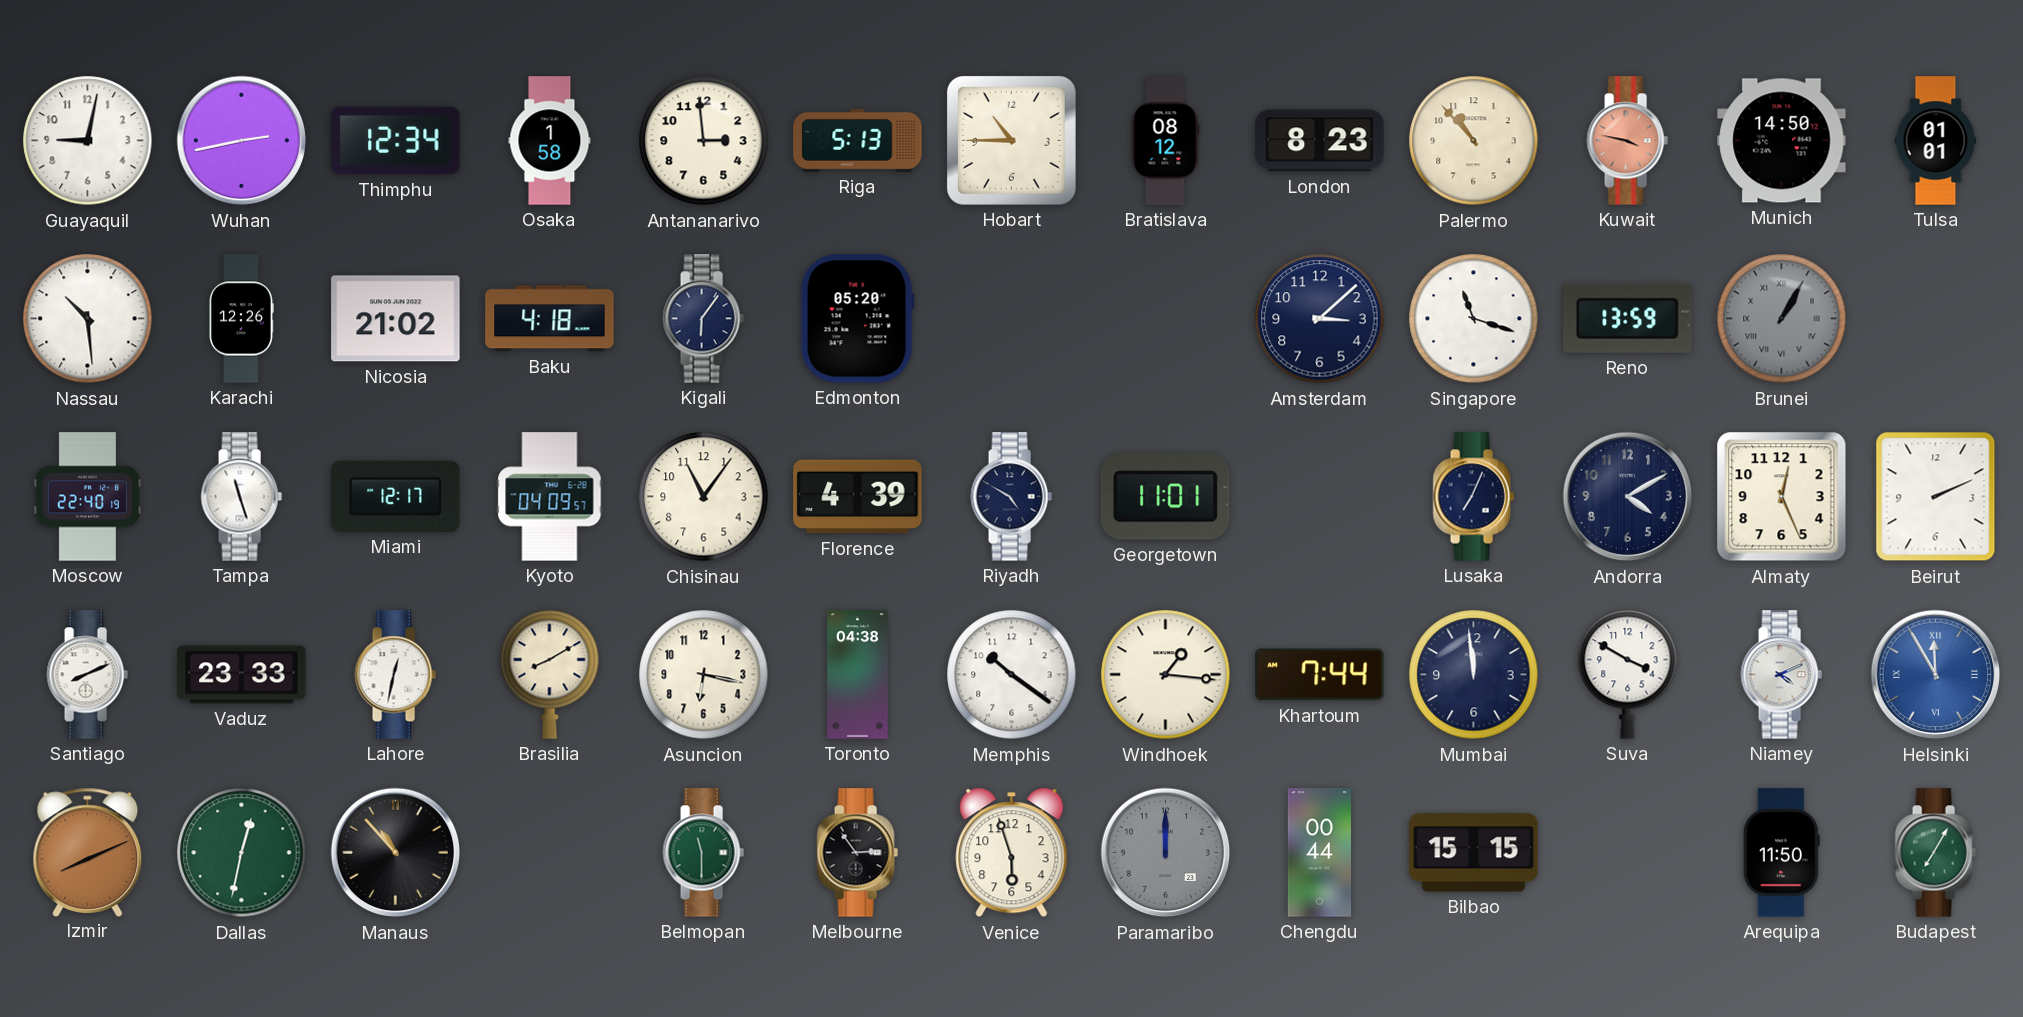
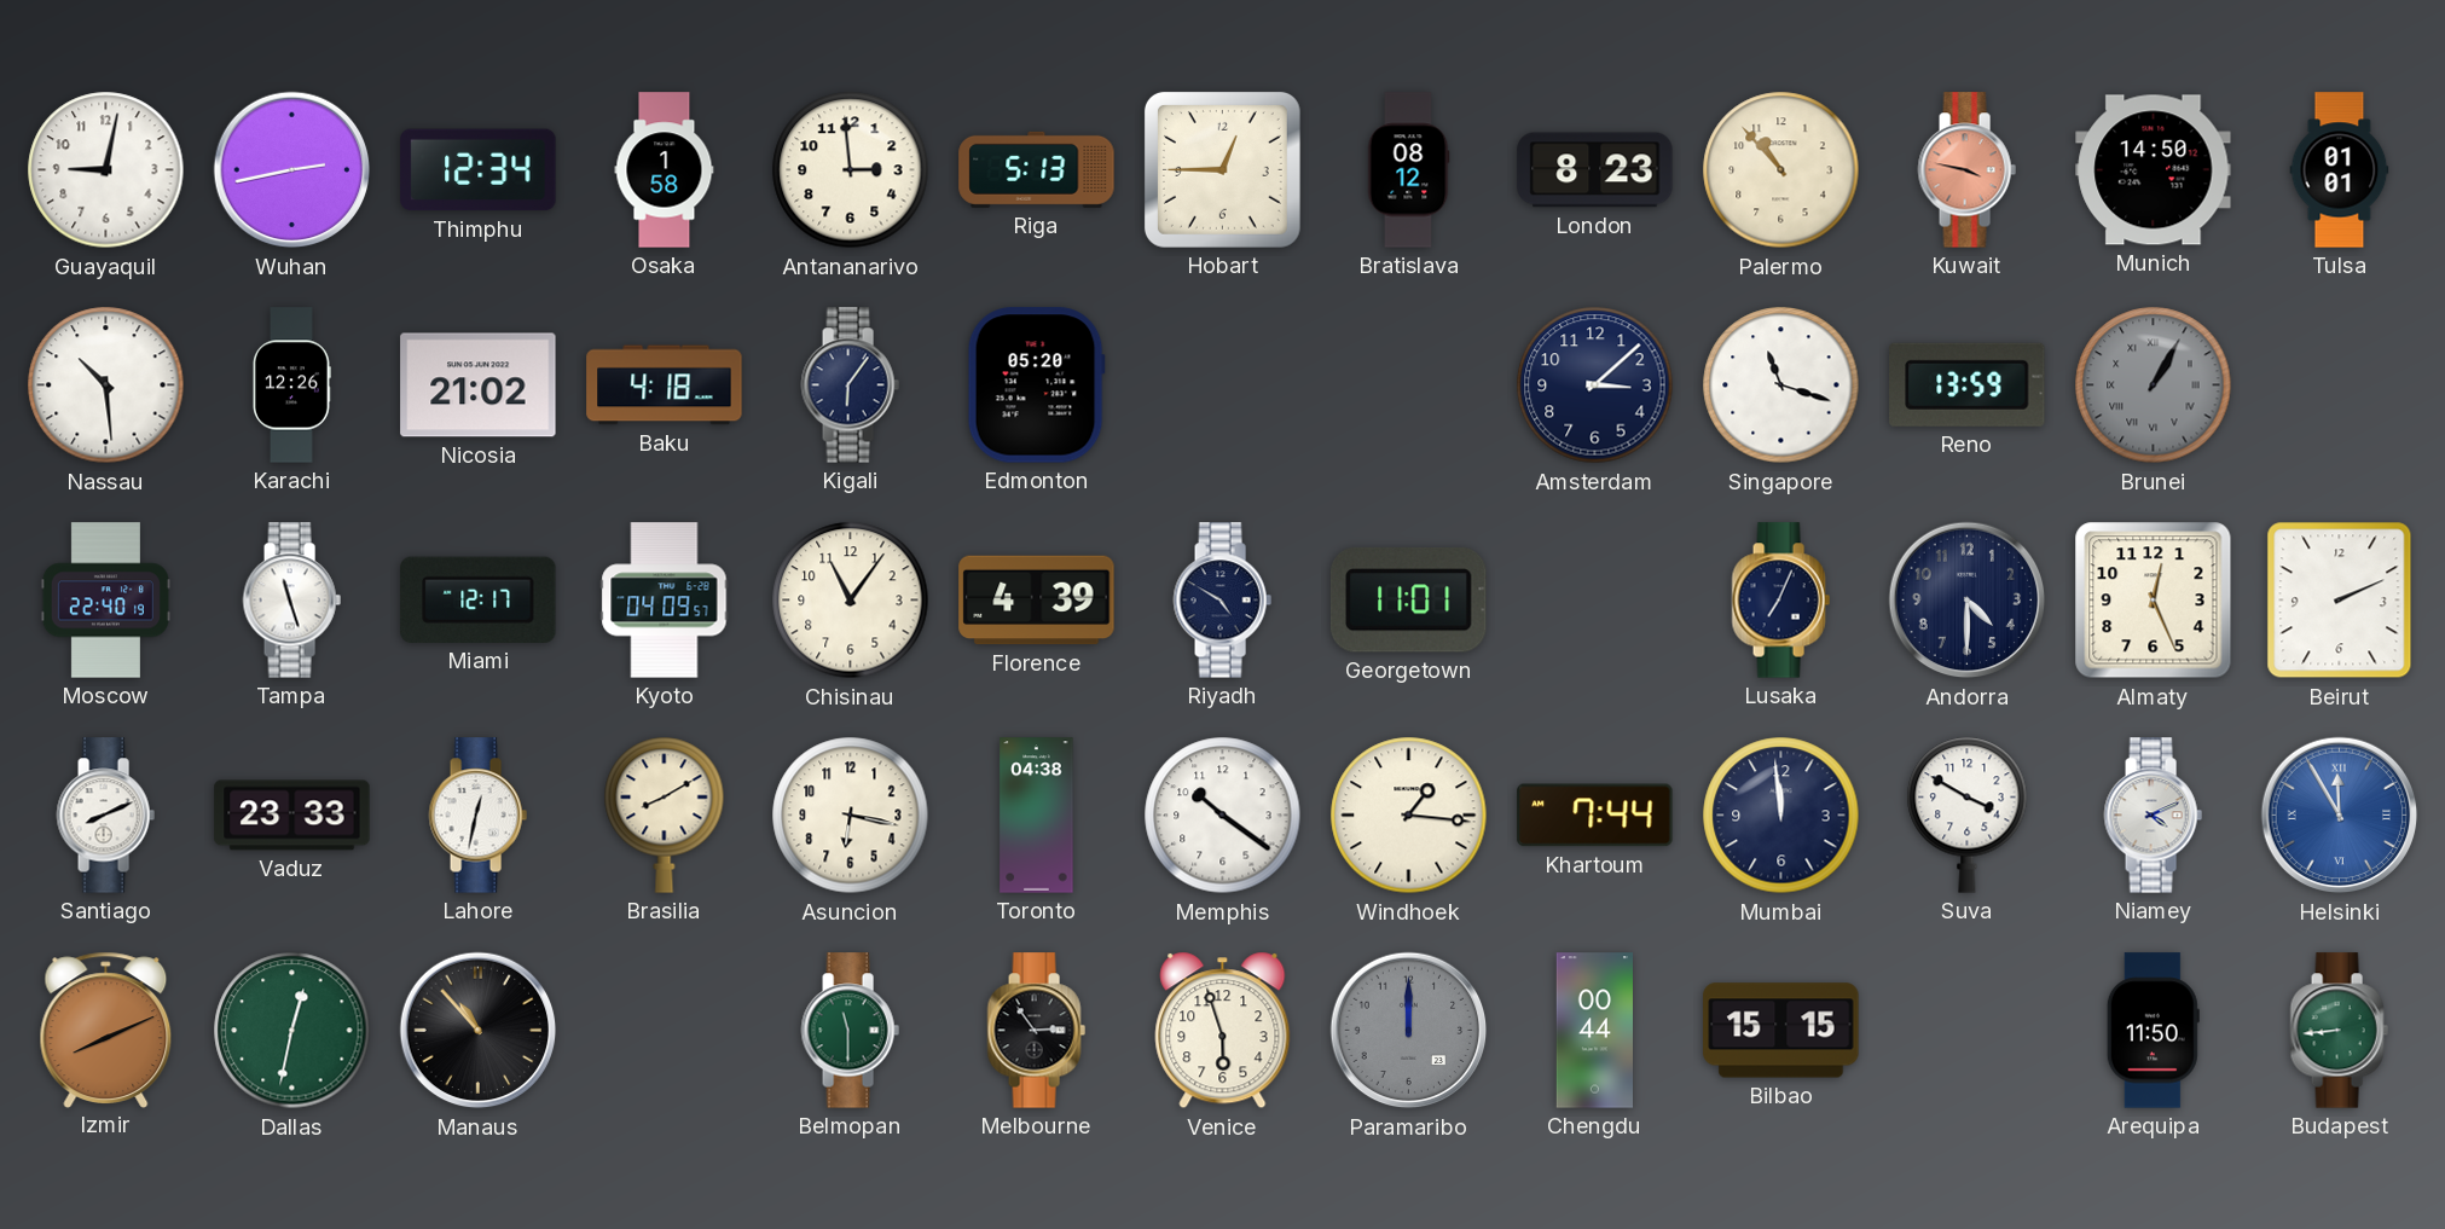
Hobart: 10:45 -> 12:45 (1222, 169)
Andorra: 4:10 -> 4:30 (1968, 601)
Budapest: 7:05 -> 8:44 (2339, 1031)
